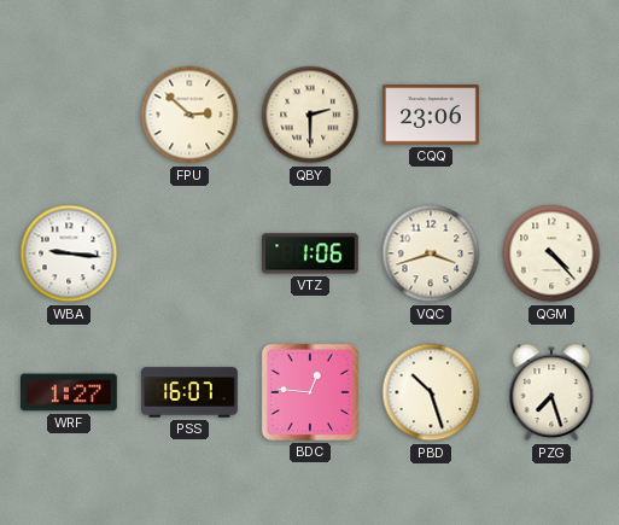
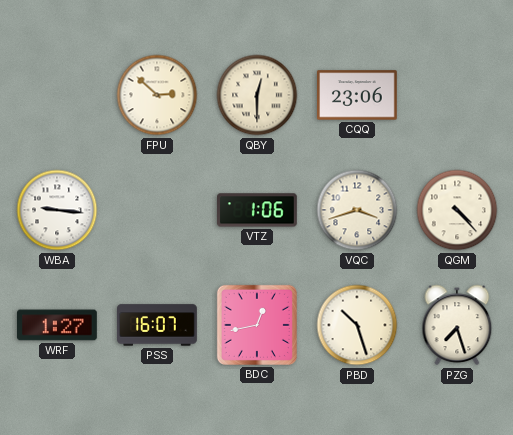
QBY: 2:30 -> 12:30 (257, 95)
BDC: 12:46 -> 12:43 (257, 325)
